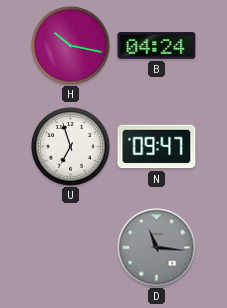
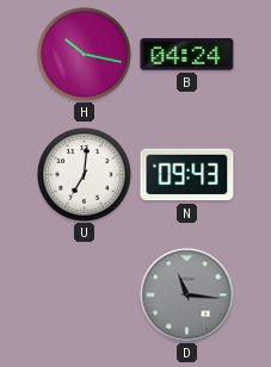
U: 6:57 -> 7:01 (85, 175)
N: 09:47 -> 09:43 (187, 175)
